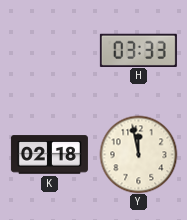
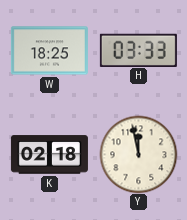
W: none -> 18:25 (49, 51)
